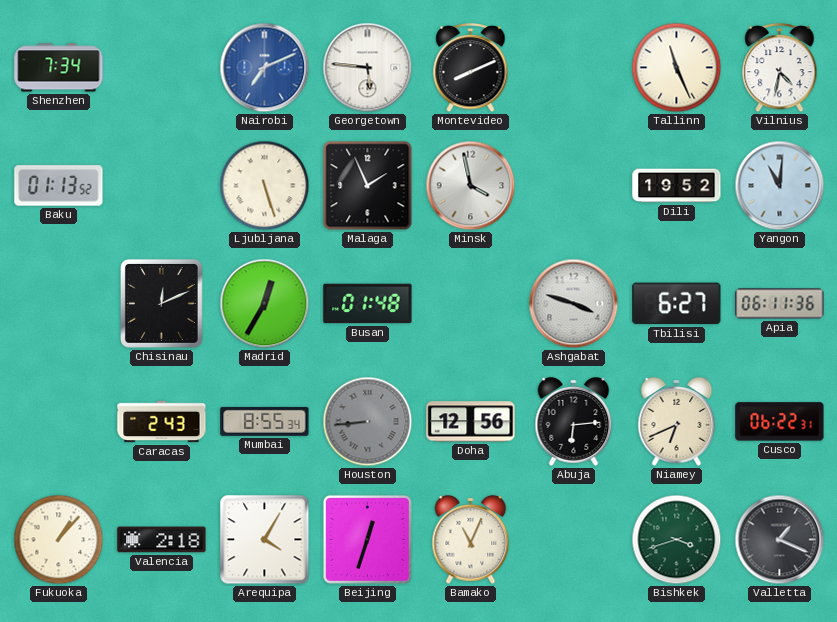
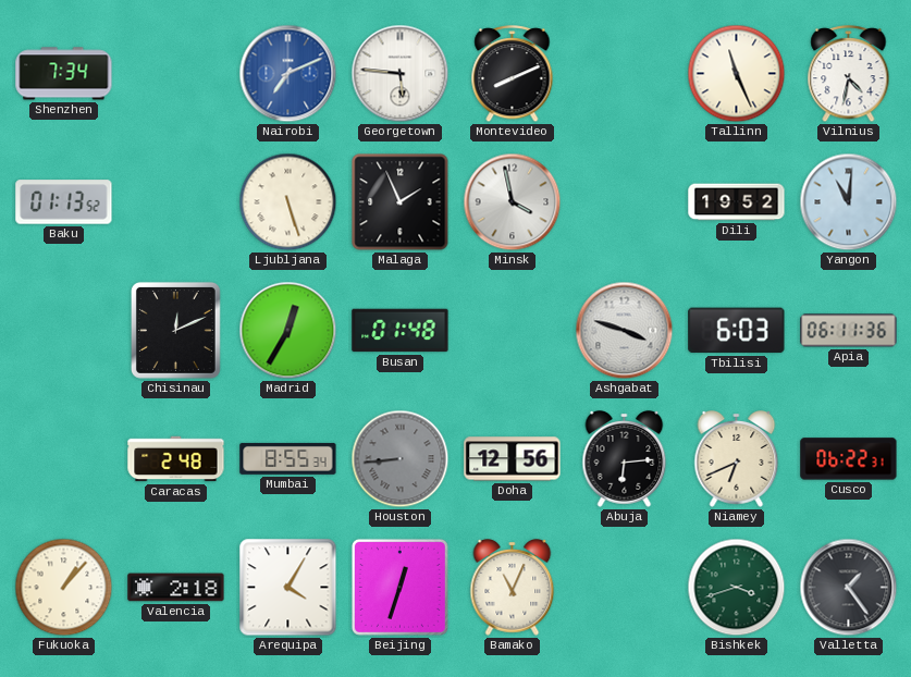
Tbilisi: 6:27 -> 6:03 (737, 331)
Caracas: 2:43 -> 2:48 (176, 459)
Valletta: 1:19 -> 1:24 (849, 588)
